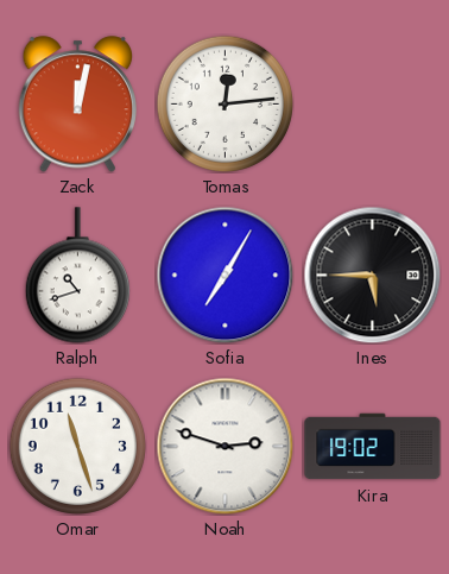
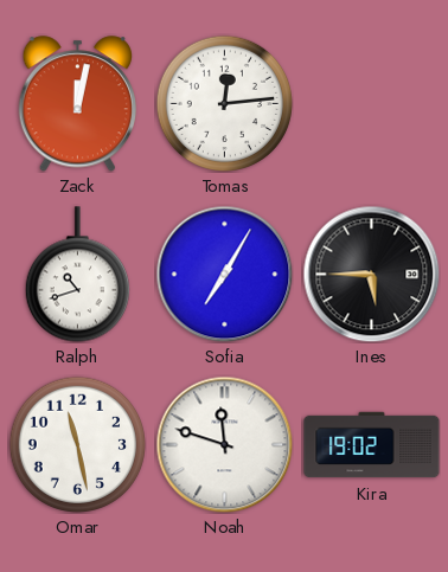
Omar: 11:27 -> 11:28 (77, 444)
Noah: 2:48 -> 11:48 (224, 444)
